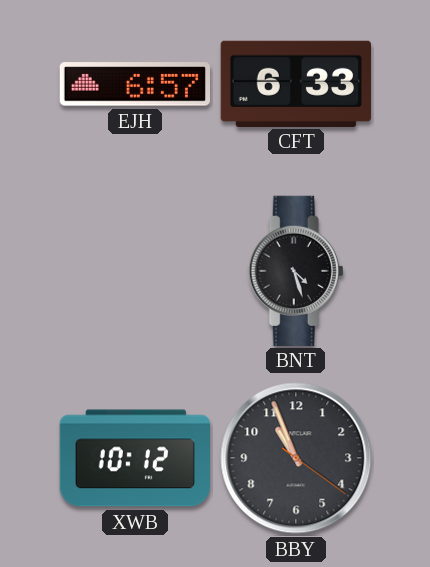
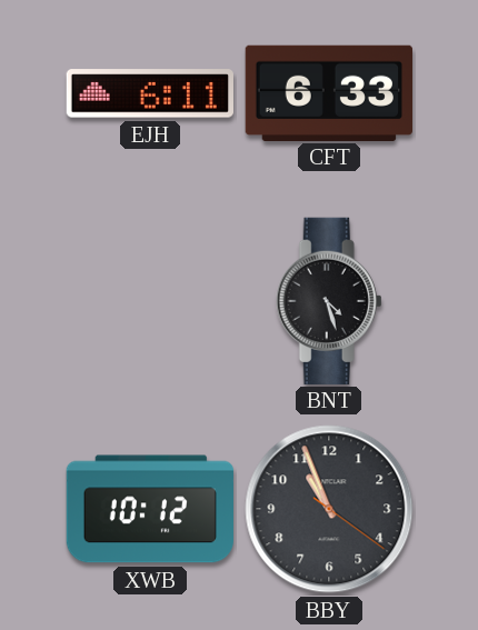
EJH: 6:57 -> 6:11 (149, 93)
